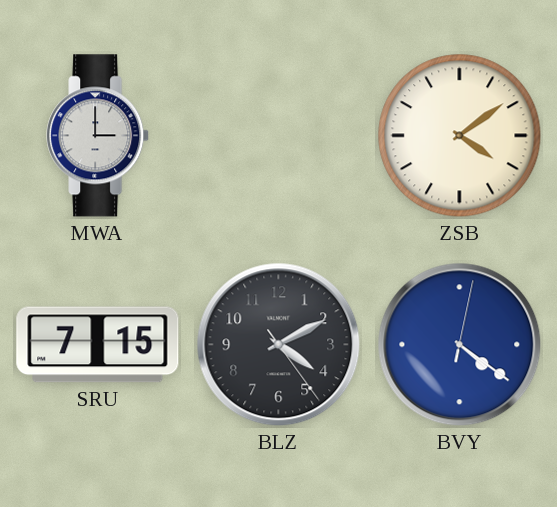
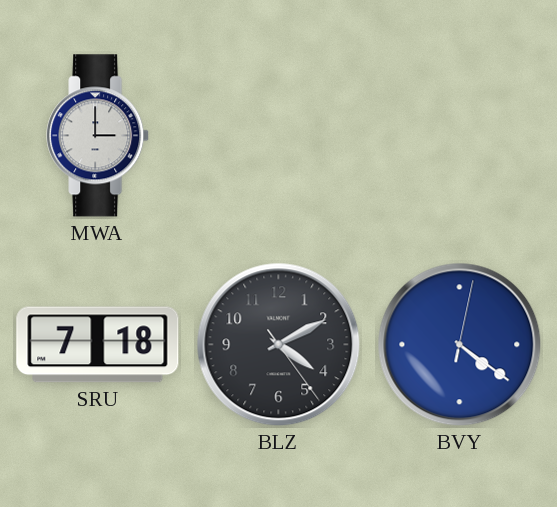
ZSB: 4:09 -> none (460, 136)
SRU: 7:15 -> 7:18 (98, 345)
